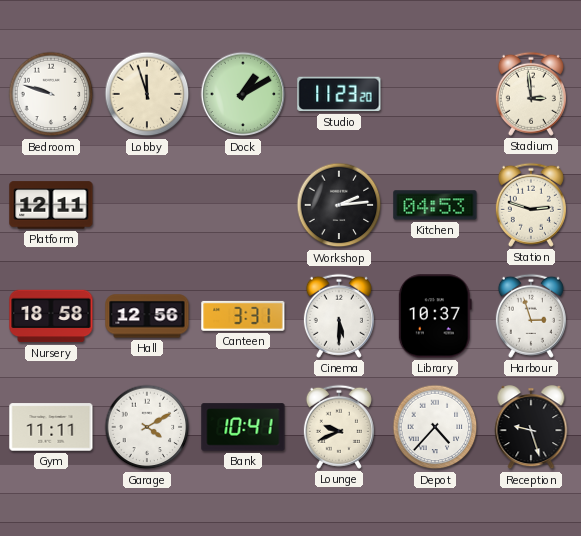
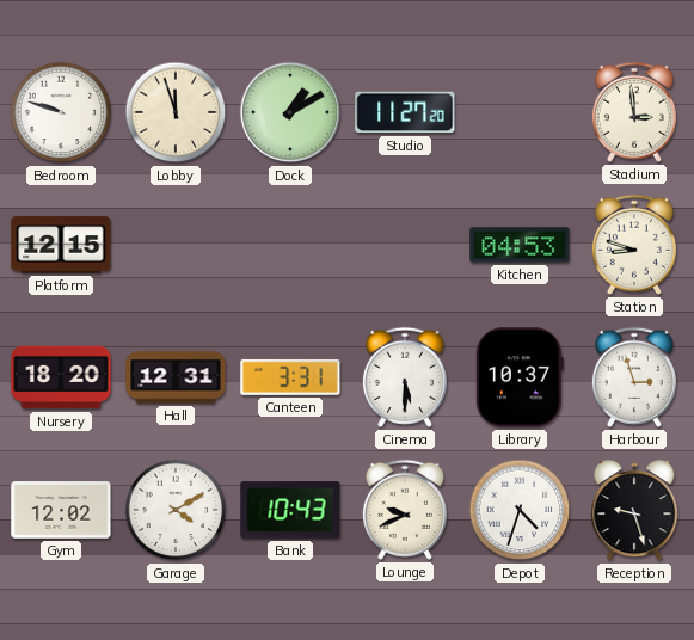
Studio: 11:23 -> 11:27 (405, 112)
Platform: 12:11 -> 12:15 (61, 245)
Workshop: 2:14 -> none (339, 205)
Station: 2:48 -> 8:48 (634, 245)
Nursery: 18:58 -> 18:20 (61, 377)
Hall: 12:56 -> 12:31 (176, 377)
Gym: 11:11 -> 12:02 (61, 510)
Bank: 10:41 -> 10:43 (290, 510)
Depot: 4:37 -> 4:33 (520, 510)
